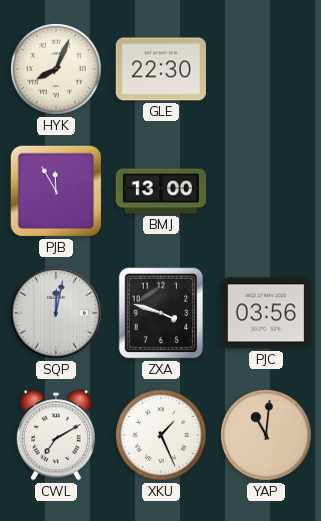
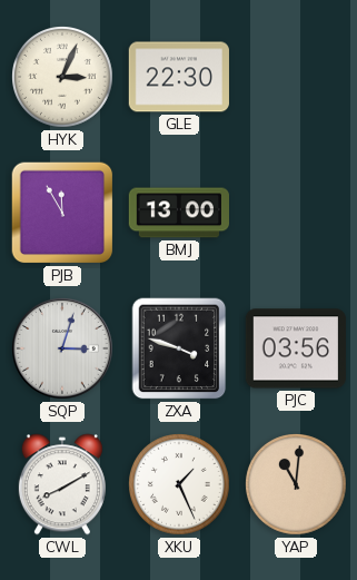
HYK: 8:04 -> 3:04 (63, 78)
SQP: 12:02 -> 3:03 (63, 350)
CWL: 7:10 -> 8:10 (62, 484)
